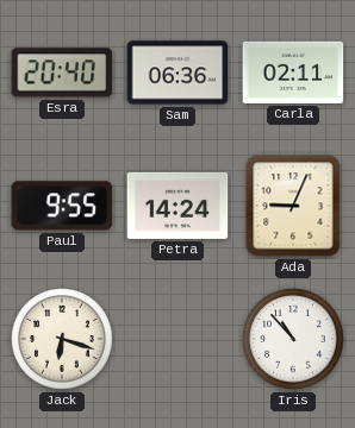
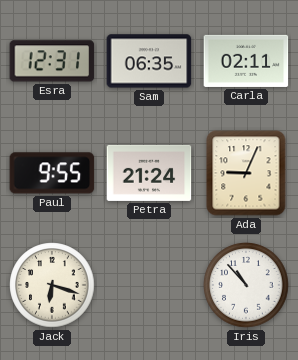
Esra: 20:40 -> 12:31 (52, 61)
Sam: 06:36 -> 06:35 (149, 61)
Petra: 14:24 -> 21:24 (149, 173)
